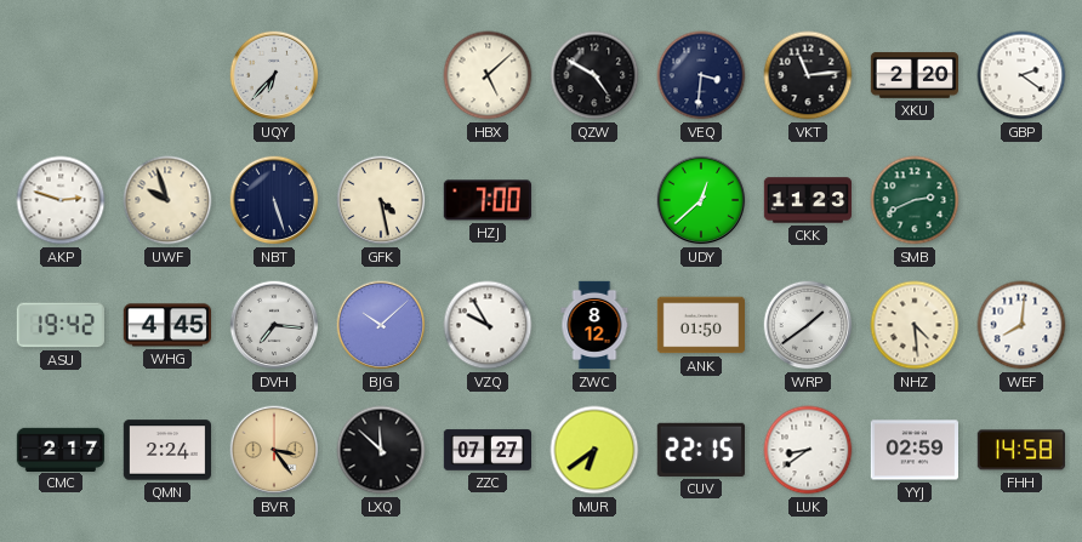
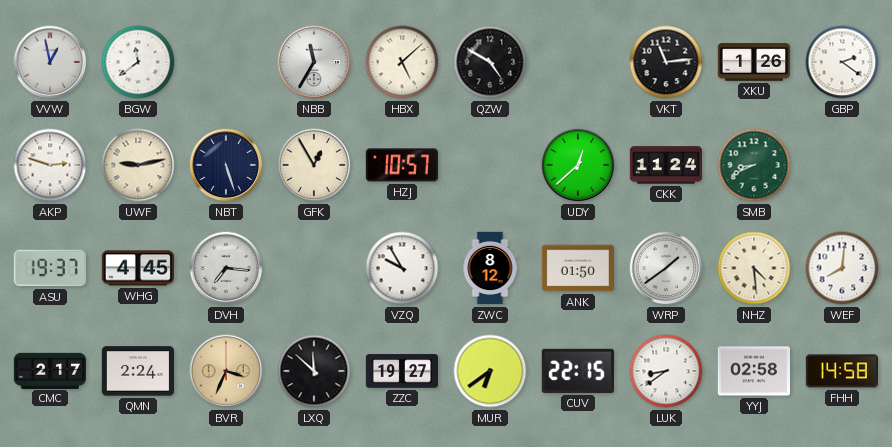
VVW: none -> 12:58 (50, 62)
BGW: none -> 11:39 (138, 62)
UQY: 6:37 -> none (274, 75)
NBB: none -> 11:35 (314, 62)
VEQ: 3:31 -> none (701, 75)
XKU: 2:20 -> 1:26 (754, 62)
UWF: 9:57 -> 9:13 (138, 165)
GFK: 4:28 -> 12:55 (314, 165)
HZJ: 7:00 -> 10:57 (402, 165)
CKK: 11:23 -> 11:24 (666, 165)
SMB: 2:41 -> 8:41 (754, 165)
ASU: 19:42 -> 19:37 (50, 268)
BJG: 10:08 -> none (381, 325)
BVR: 3:24 -> 3:34 (226, 371)
ZZC: 07:27 -> 19:27 (402, 371)
YYJ: 02:59 -> 02:58 (753, 371)
